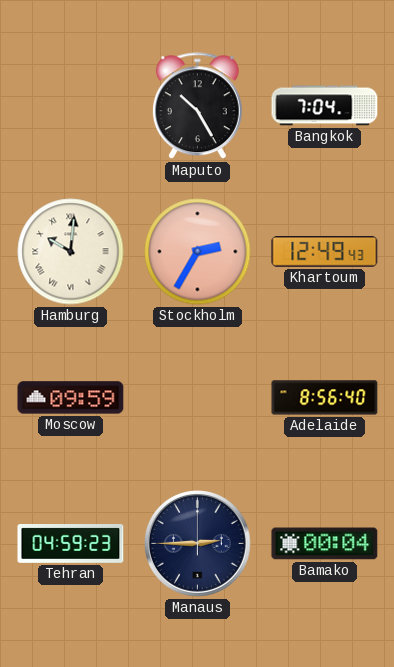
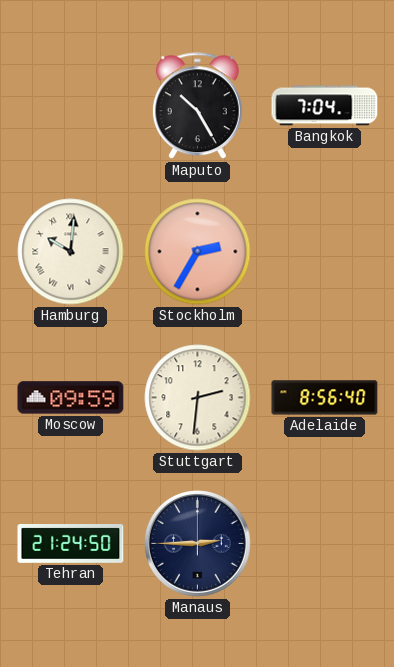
Khartoum: 12:49 -> none (325, 252)
Stuttgart: none -> 2:31 (198, 398)
Tehran: 04:59 -> 21:24 (71, 544)
Bamako: 00:04 -> none (325, 544)
